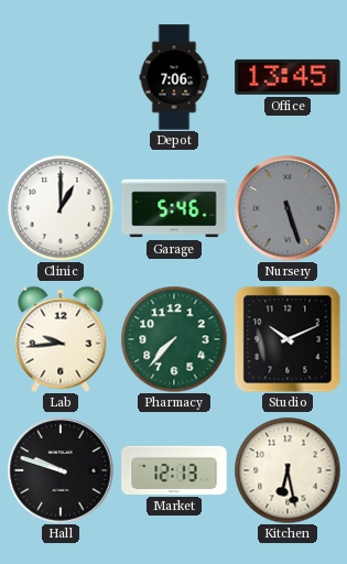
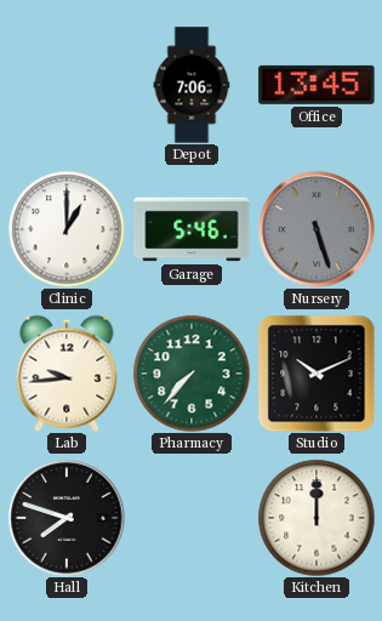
Hall: 9:48 -> 7:48 (67, 518)
Market: 12:13 -> none (174, 470)
Kitchen: 6:28 -> 12:00 (317, 518)
